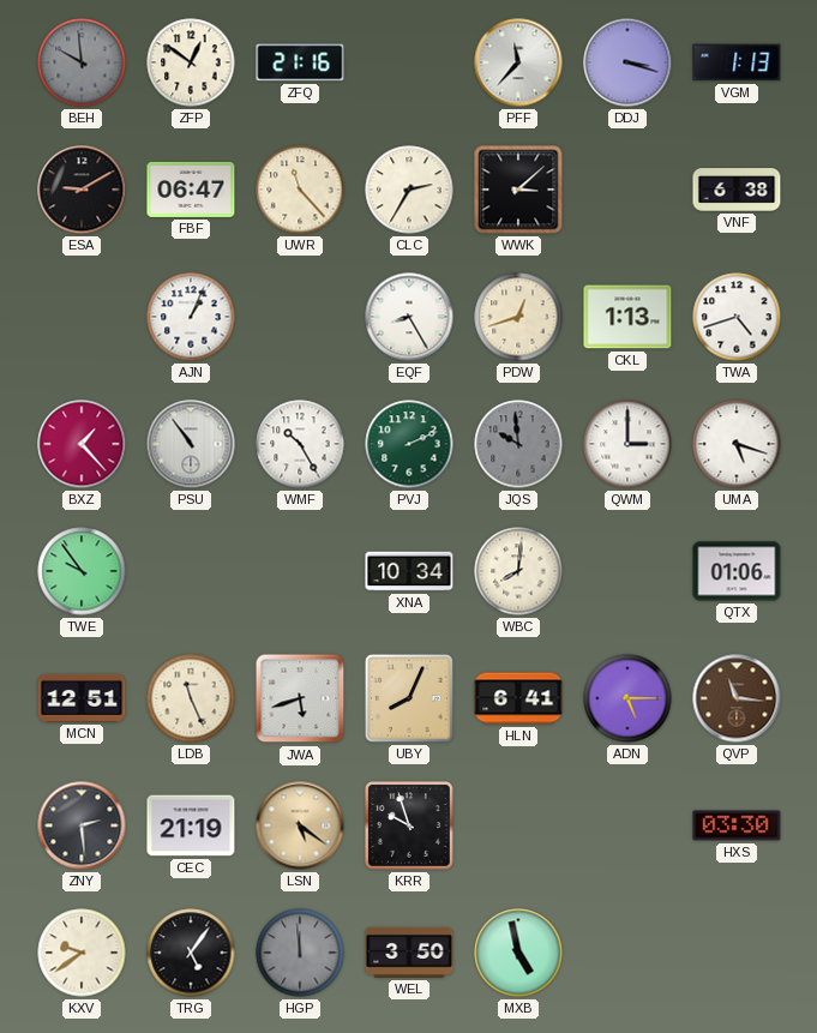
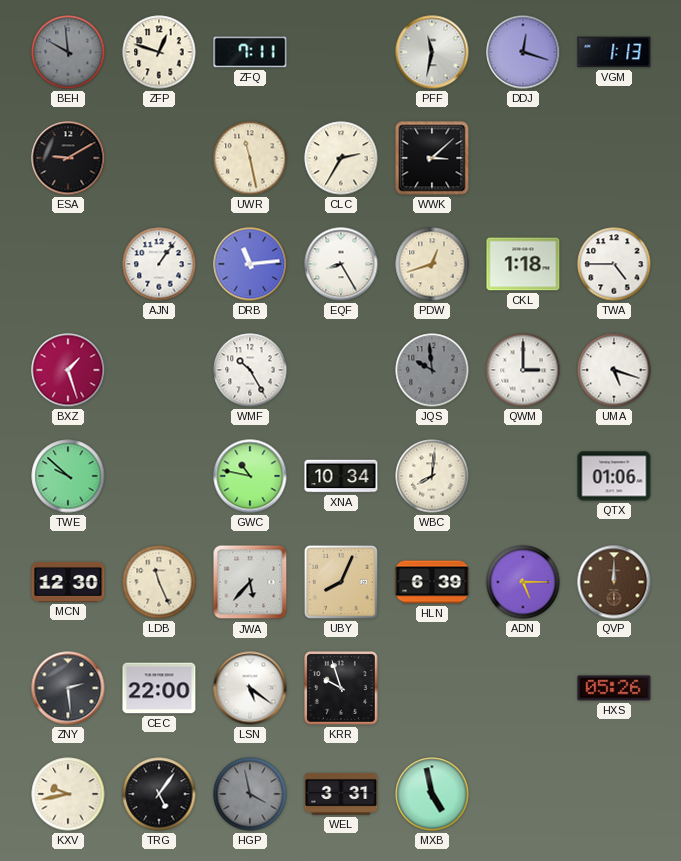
ZFP: 12:51 -> 12:48 (159, 52)
ZFQ: 21:16 -> 7:11 (250, 52)
PFF: 11:37 -> 11:32 (432, 52)
DDJ: 3:18 -> 12:18 (523, 52)
FBF: 06:47 -> none (191, 190)
UWR: 11:23 -> 11:28 (250, 158)
VNF: 6:38 -> none (737, 190)
AJN: 1:04 -> 1:06 (159, 264)
DRB: none -> 11:14 (250, 264)
CKL: 1:13 -> 1:18 (523, 264)
TWA: 4:42 -> 4:45 (614, 264)
BXZ: 1:23 -> 1:27 (68, 370)
PSU: 10:54 -> none (191, 444)
PVJ: 2:11 -> none (409, 444)
TWE: 9:54 -> 9:52 (68, 476)
GWC: none -> 10:47 (250, 476)
MCN: 12:51 -> 12:30 (68, 582)
JWA: 5:42 -> 5:37 (250, 582)
HLN: 6:41 -> 6:39 (432, 582)
QVP: 11:16 -> 12:00 (614, 582)
CEC: 21:19 -> 22:00 (159, 688)
LSN dial: champagne -> white (250, 688)
HXS: 03:30 -> 05:26 (614, 688)
KXV: 9:39 -> 9:43 (68, 794)
HGP: 11:59 -> 3:58 (250, 794)
WEL: 3:50 -> 3:31 (341, 794)
